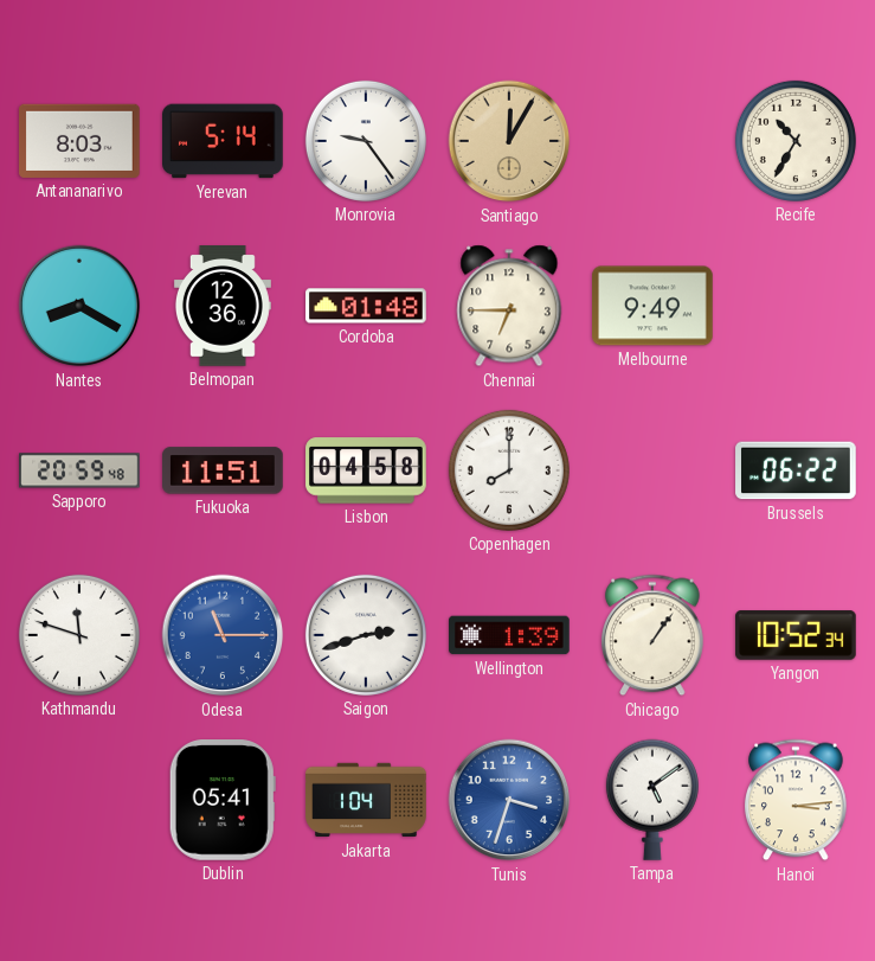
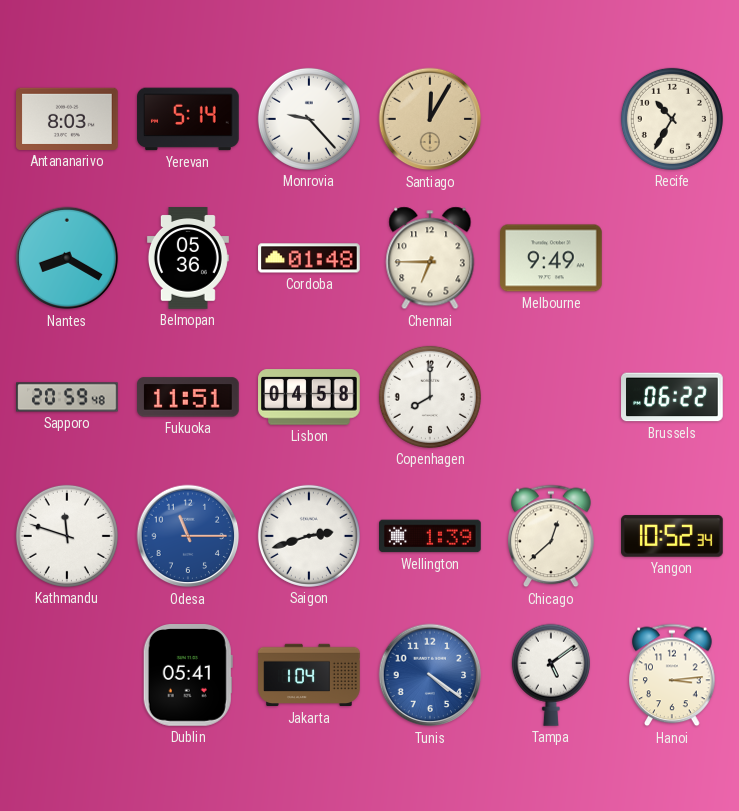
Monrovia: 9:24 -> 9:23 (309, 119)
Belmopan: 12:36 -> 05:36 (188, 258)
Chicago: 1:06 -> 12:38 (551, 536)
Tunis: 3:33 -> 4:21 (430, 675)
